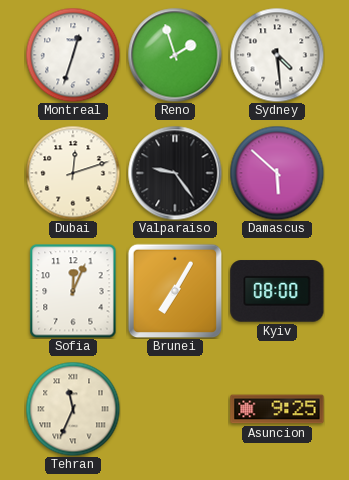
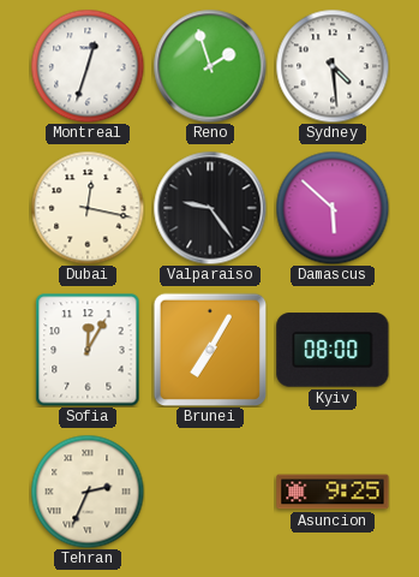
Dubai: 12:12 -> 12:17 (88, 208)
Sofia: 12:04 -> 12:05 (88, 350)
Tehran: 11:34 -> 2:34 (88, 492)
